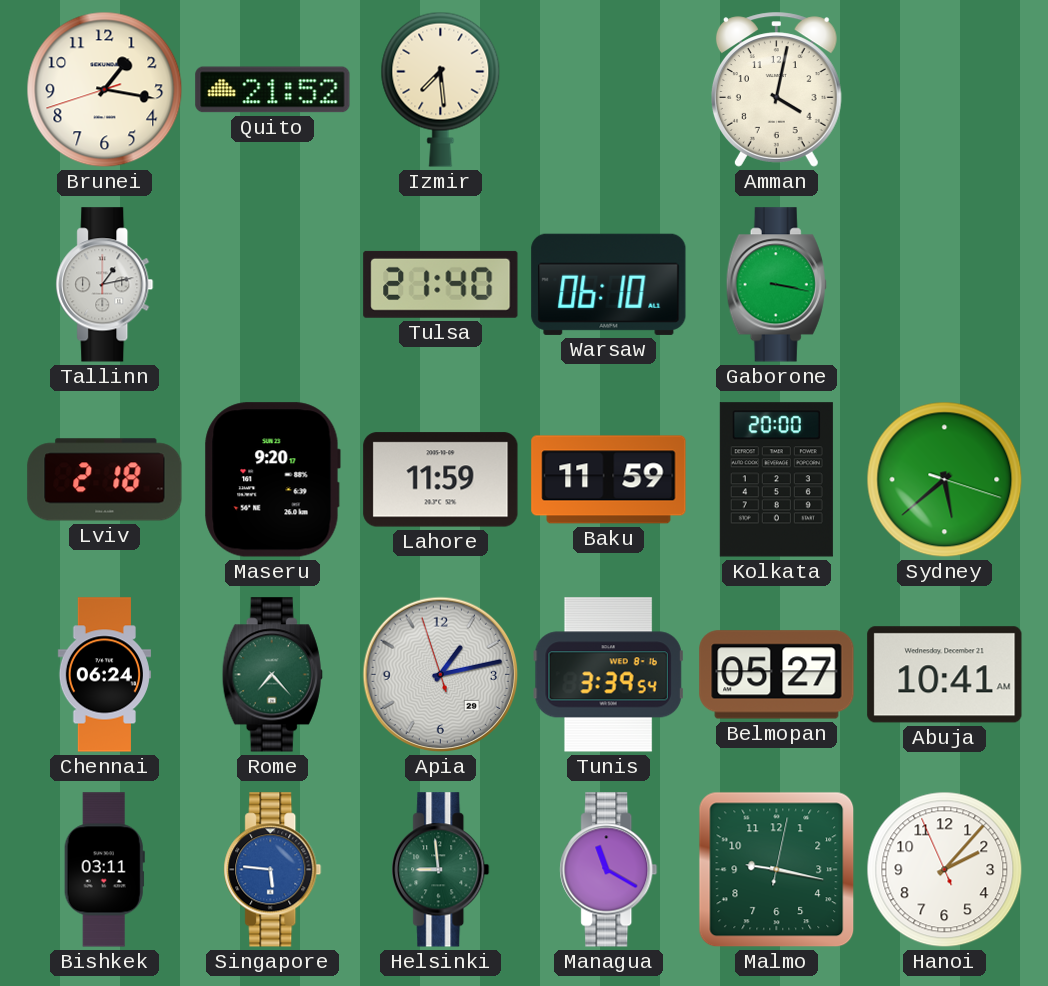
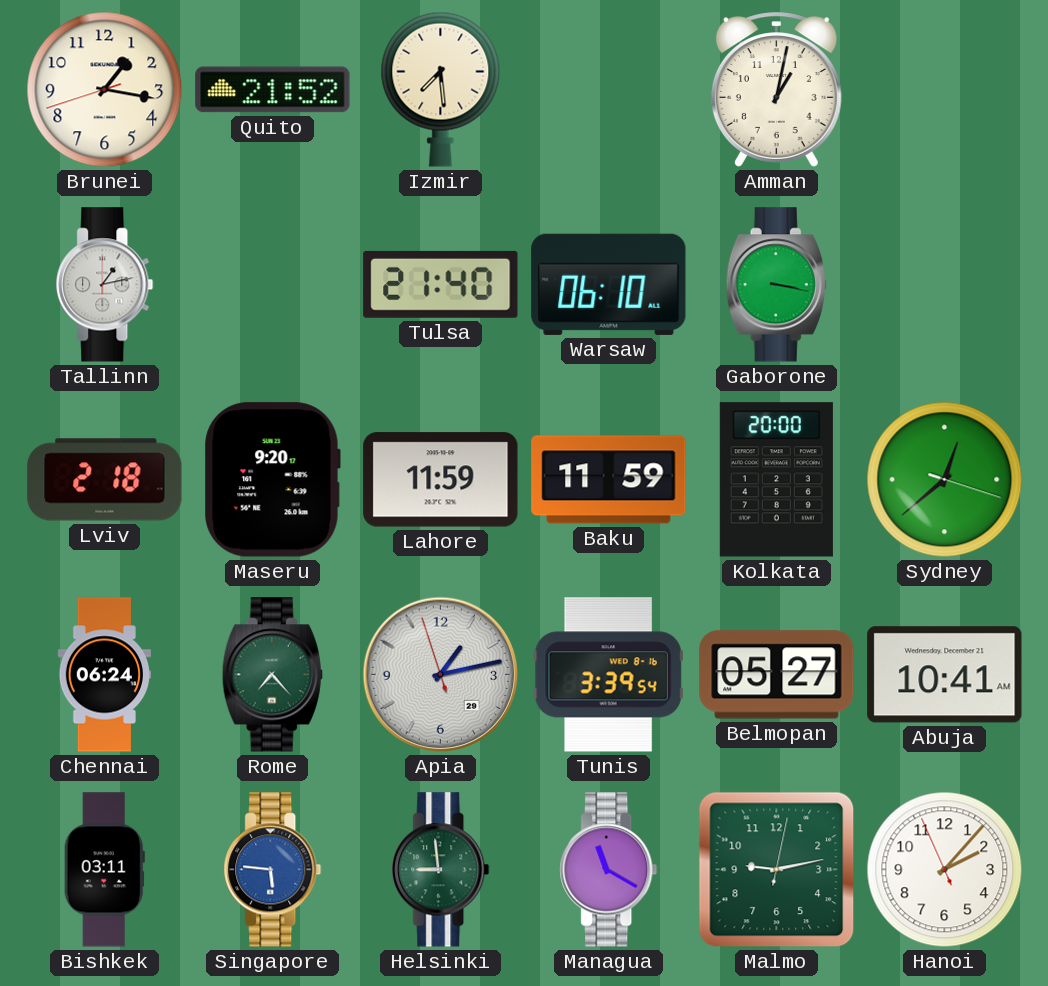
Amman: 4:02 -> 1:02 (776, 90)
Sydney: 5:38 -> 12:38 (945, 480)
Malmo: 9:17 -> 9:13 (777, 870)
